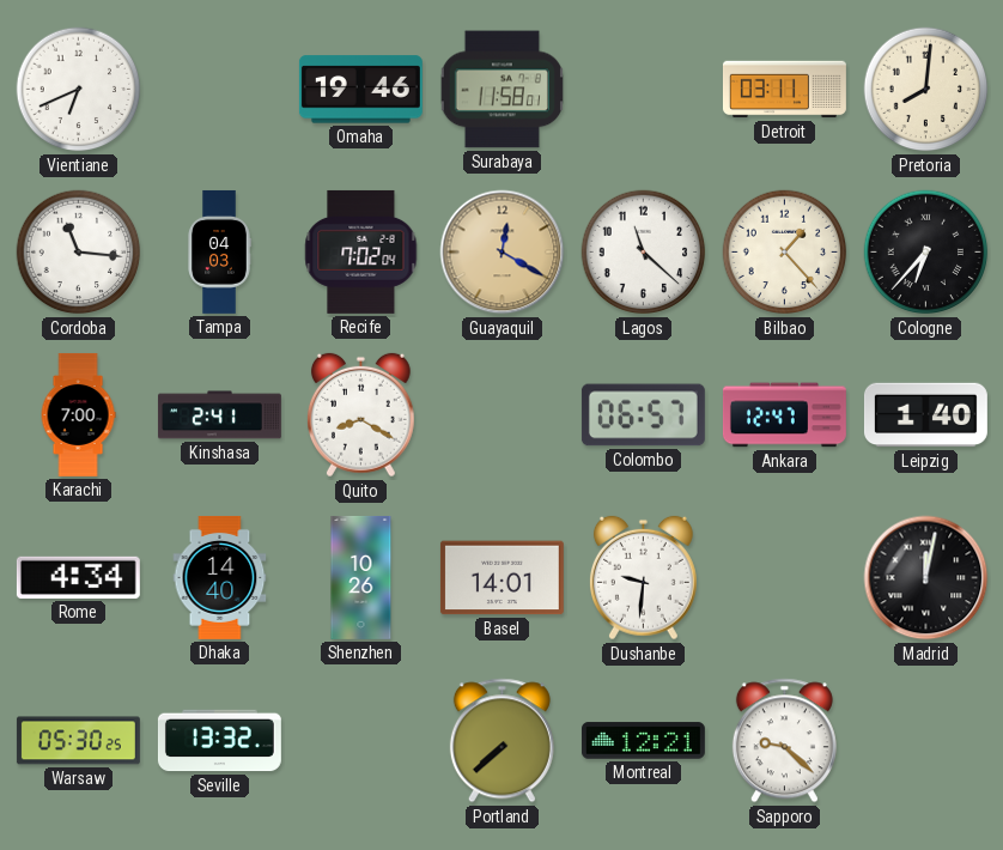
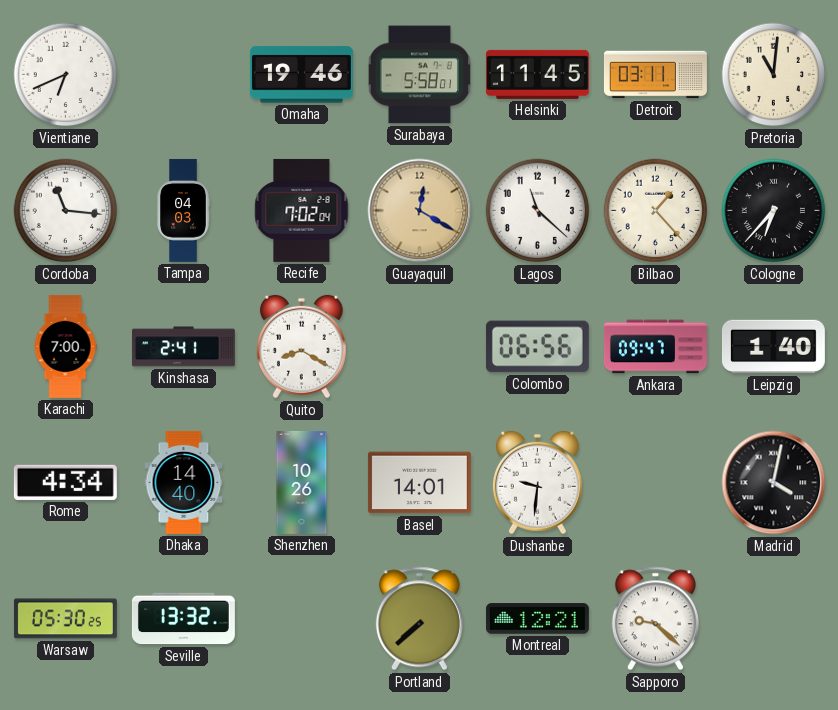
Surabaya: 11:58 -> 5:58 (419, 75)
Helsinki: none -> 11:45 (537, 74)
Pretoria: 8:01 -> 11:01 (774, 75)
Colombo: 06:57 -> 06:56 (537, 347)
Ankara: 12:47 -> 09:47 (655, 347)
Madrid: 12:02 -> 4:02 (774, 483)
